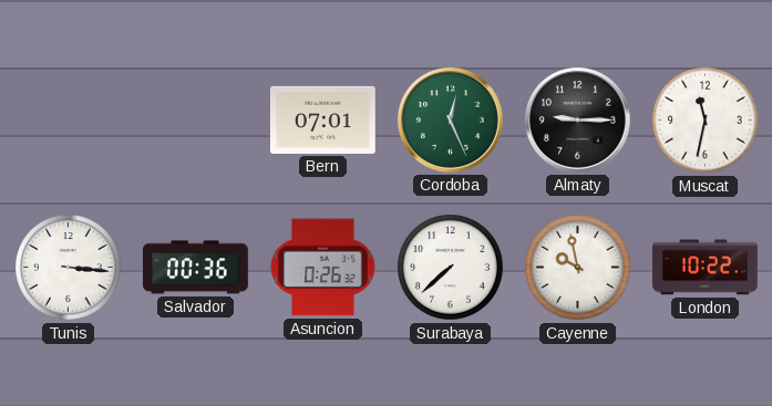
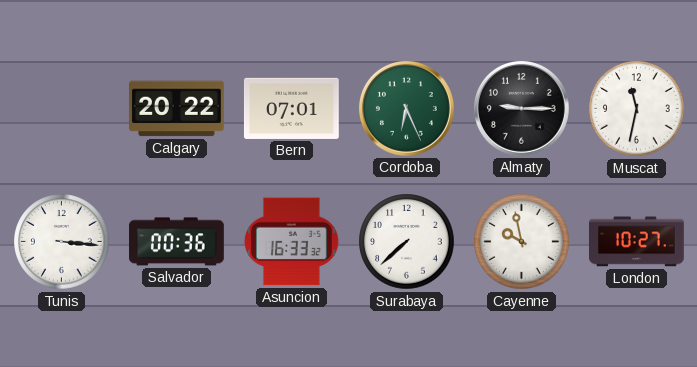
Calgary: none -> 20:22 (176, 109)
Cordoba: 12:26 -> 6:26 (406, 108)
Asuncion: 0:26 -> 16:33 (291, 242)
London: 10:22 -> 10:27 (637, 242)
